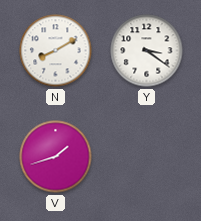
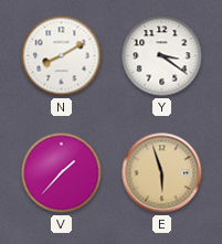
V: 1:42 -> 1:37 (62, 173)
E: none -> 5:57 (162, 173)
